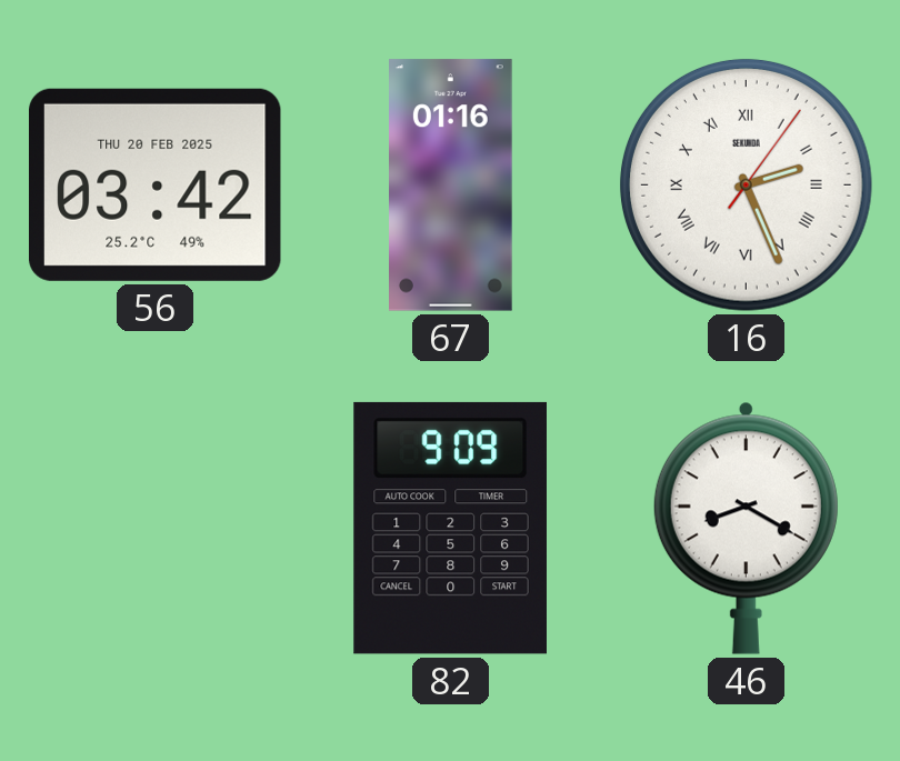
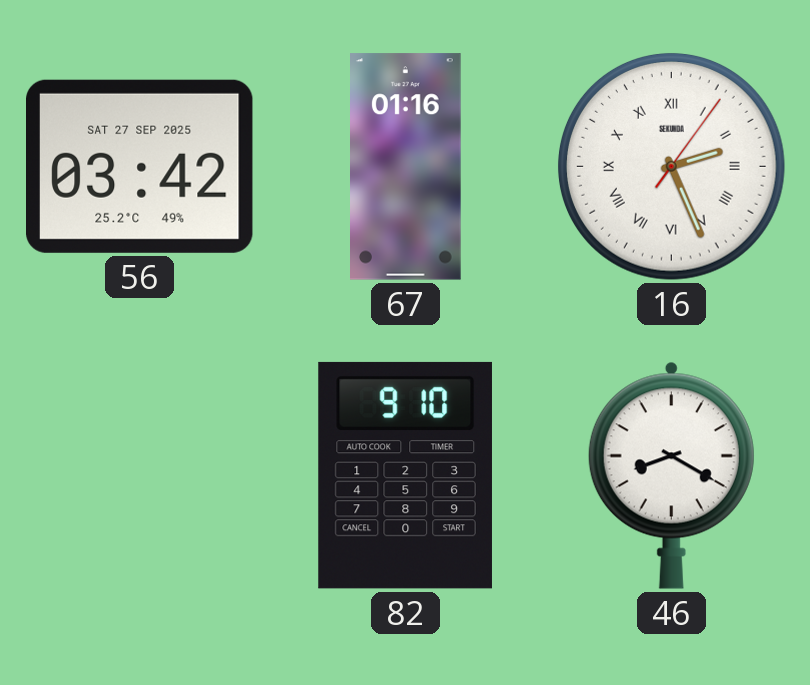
56 date: THU 20 FEB 2025 -> SAT 27 SEP 2025 (139, 166)
82: 9:09 -> 9:10 (405, 475)
